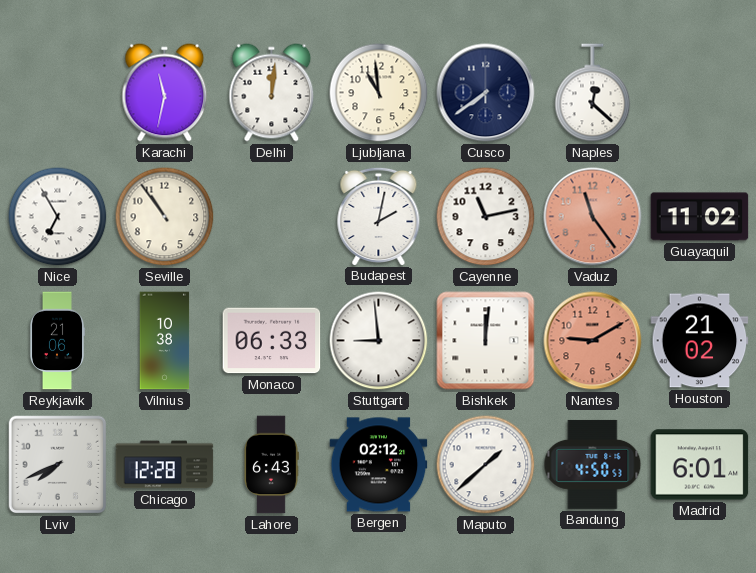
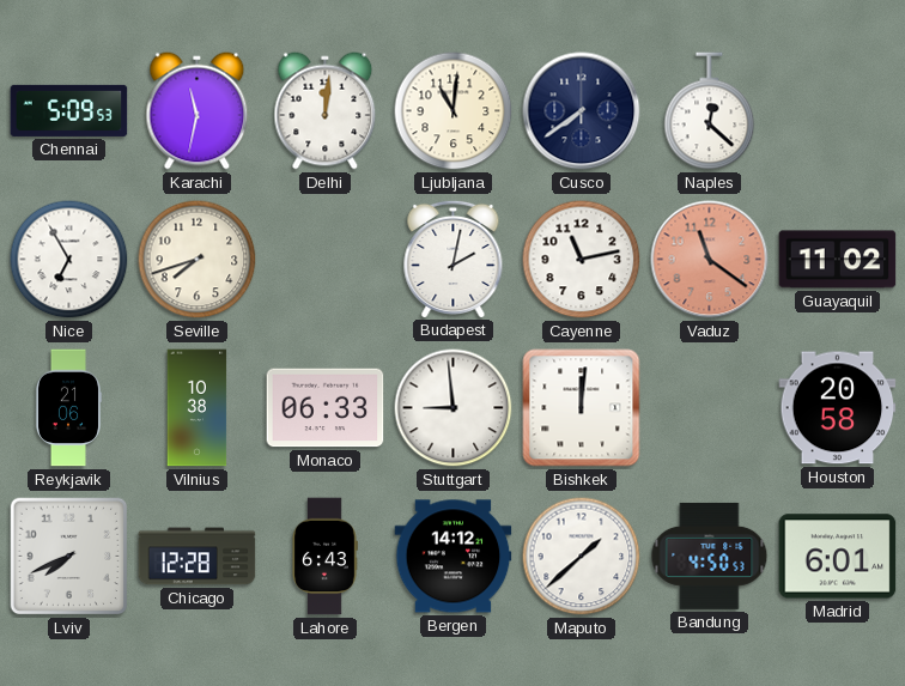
Chennai: none -> 5:09 (69, 110)
Ljubljana: 10:59 -> 11:01 (454, 111)
Seville: 10:54 -> 7:42 (198, 260)
Vaduz: 11:24 -> 11:21 (710, 260)
Nantes: 9:10 -> none (593, 341)
Houston: 21:02 -> 20:58 (838, 408)
Bergen: 02:12 -> 14:12 (454, 557)
